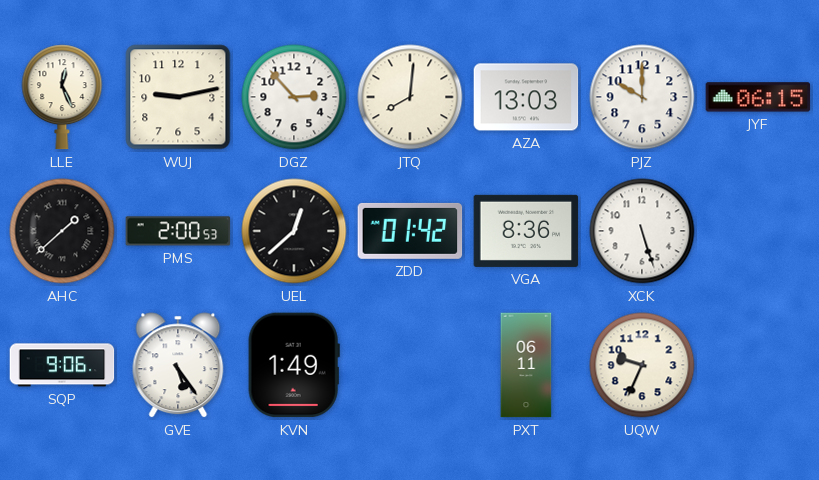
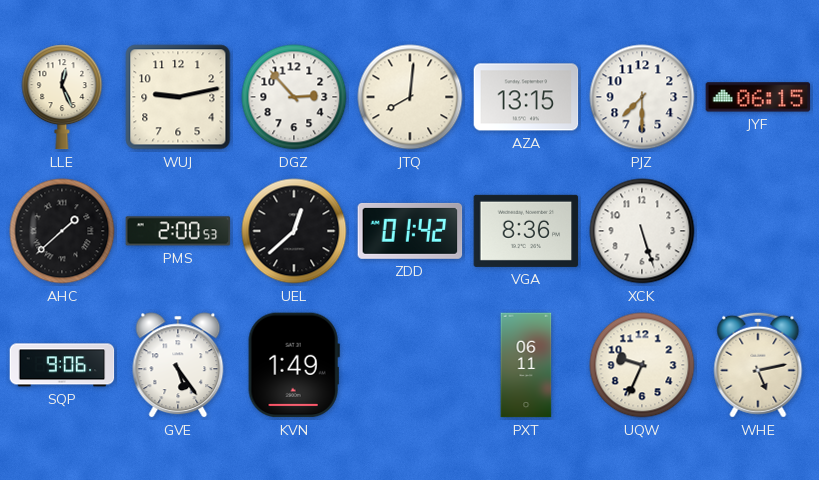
AZA: 13:03 -> 13:15 (526, 97)
PJZ: 10:00 -> 7:30 (642, 97)
WHE: none -> 5:13 (758, 365)
